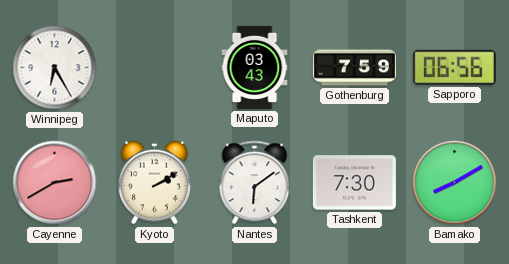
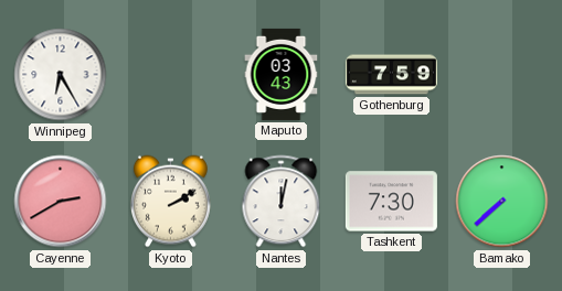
Sapporo: 06:56 -> none (454, 67)
Nantes: 6:09 -> 12:02 (282, 202)
Bamako: 8:10 -> 7:38 (502, 202)
